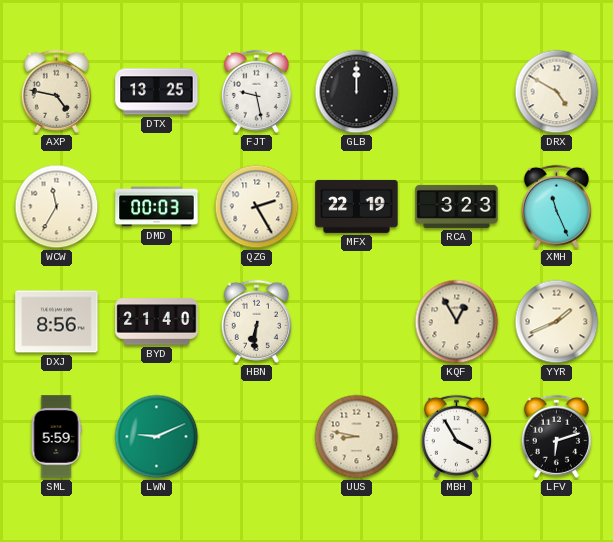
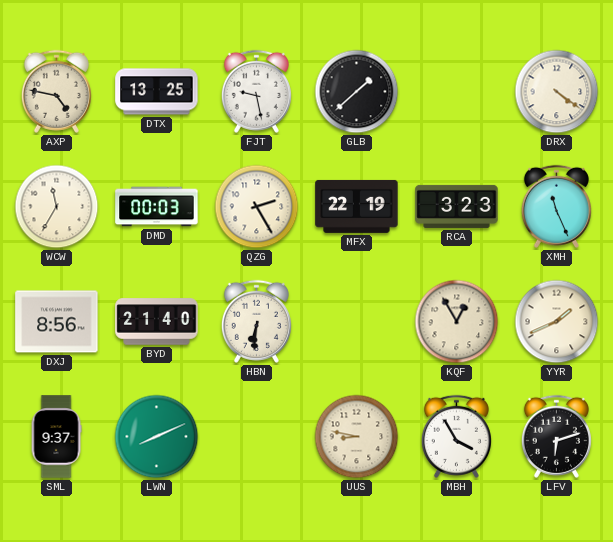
GLB: 12:00 -> 1:38 (357, 92)
DRX: 4:50 -> 4:21 (557, 92)
SML: 5:59 -> 9:37 (56, 437)
LWN: 9:11 -> 8:11 (157, 437)
